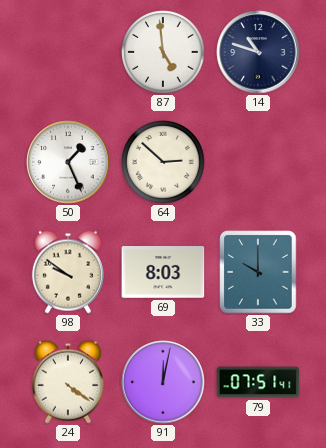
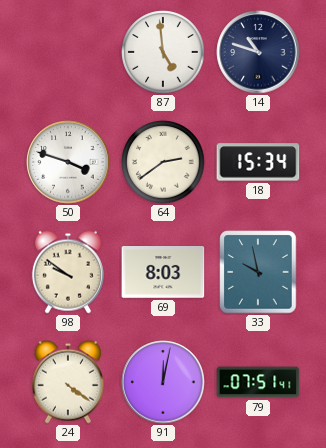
50: 1:26 -> 3:48 (68, 162)
64: 2:52 -> 2:39 (163, 162)
18: none -> 15:34 (258, 162)
33: 10:00 -> 9:58 (258, 272)
